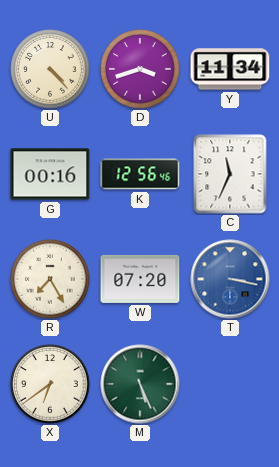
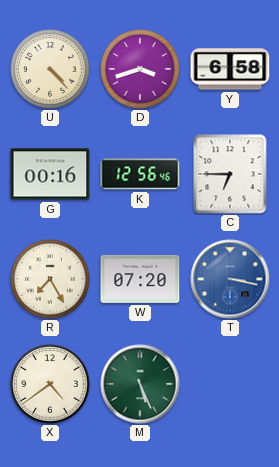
Y: 11:34 -> 6:58 (230, 69)
C: 11:34 -> 6:45 (230, 174)
X: 6:39 -> 4:39 (50, 384)
